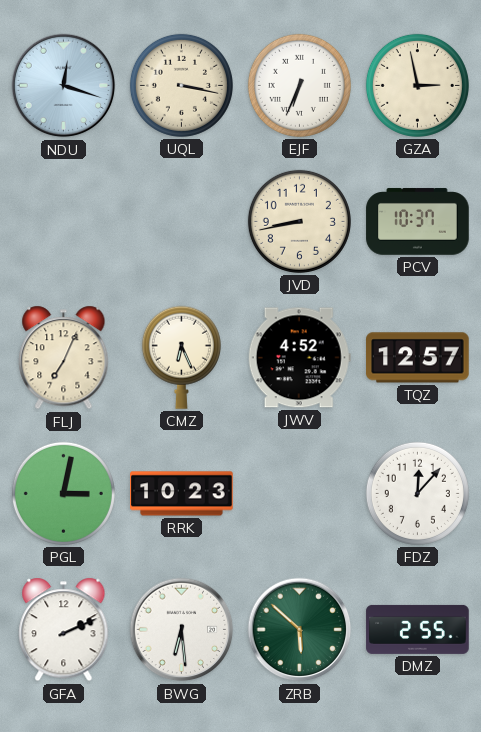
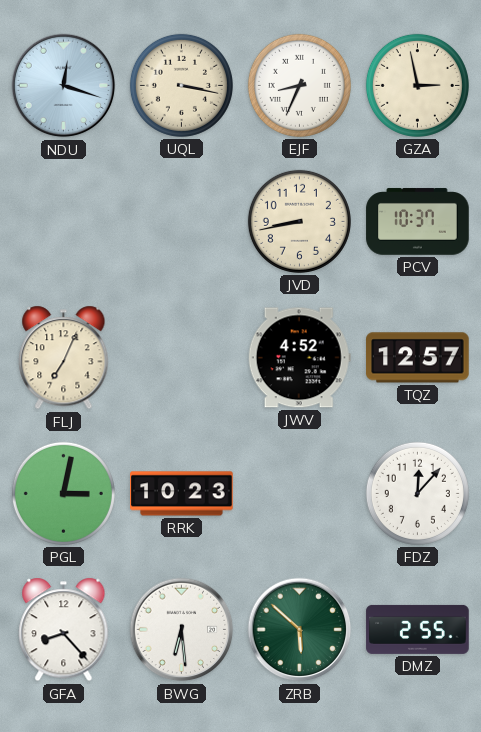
EJF: 6:34 -> 8:34 (299, 85)
CMZ: 6:26 -> none (181, 357)
GFA: 2:11 -> 8:23 (64, 630)
